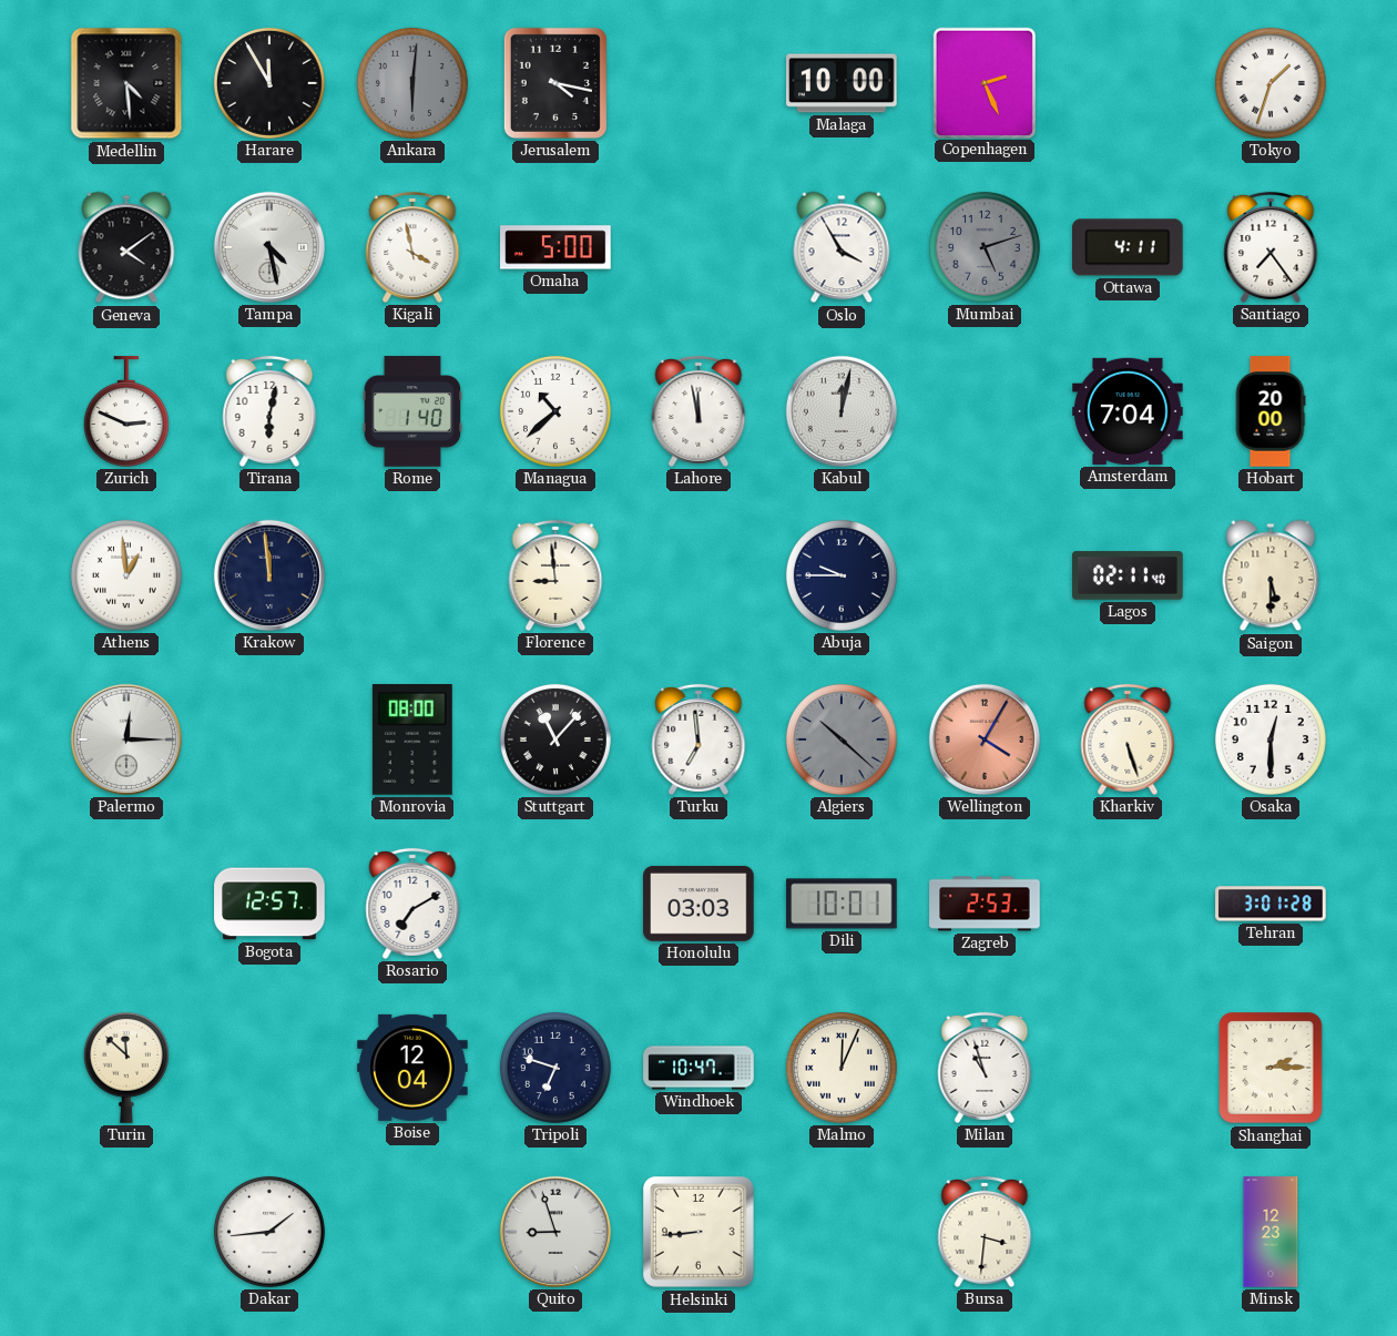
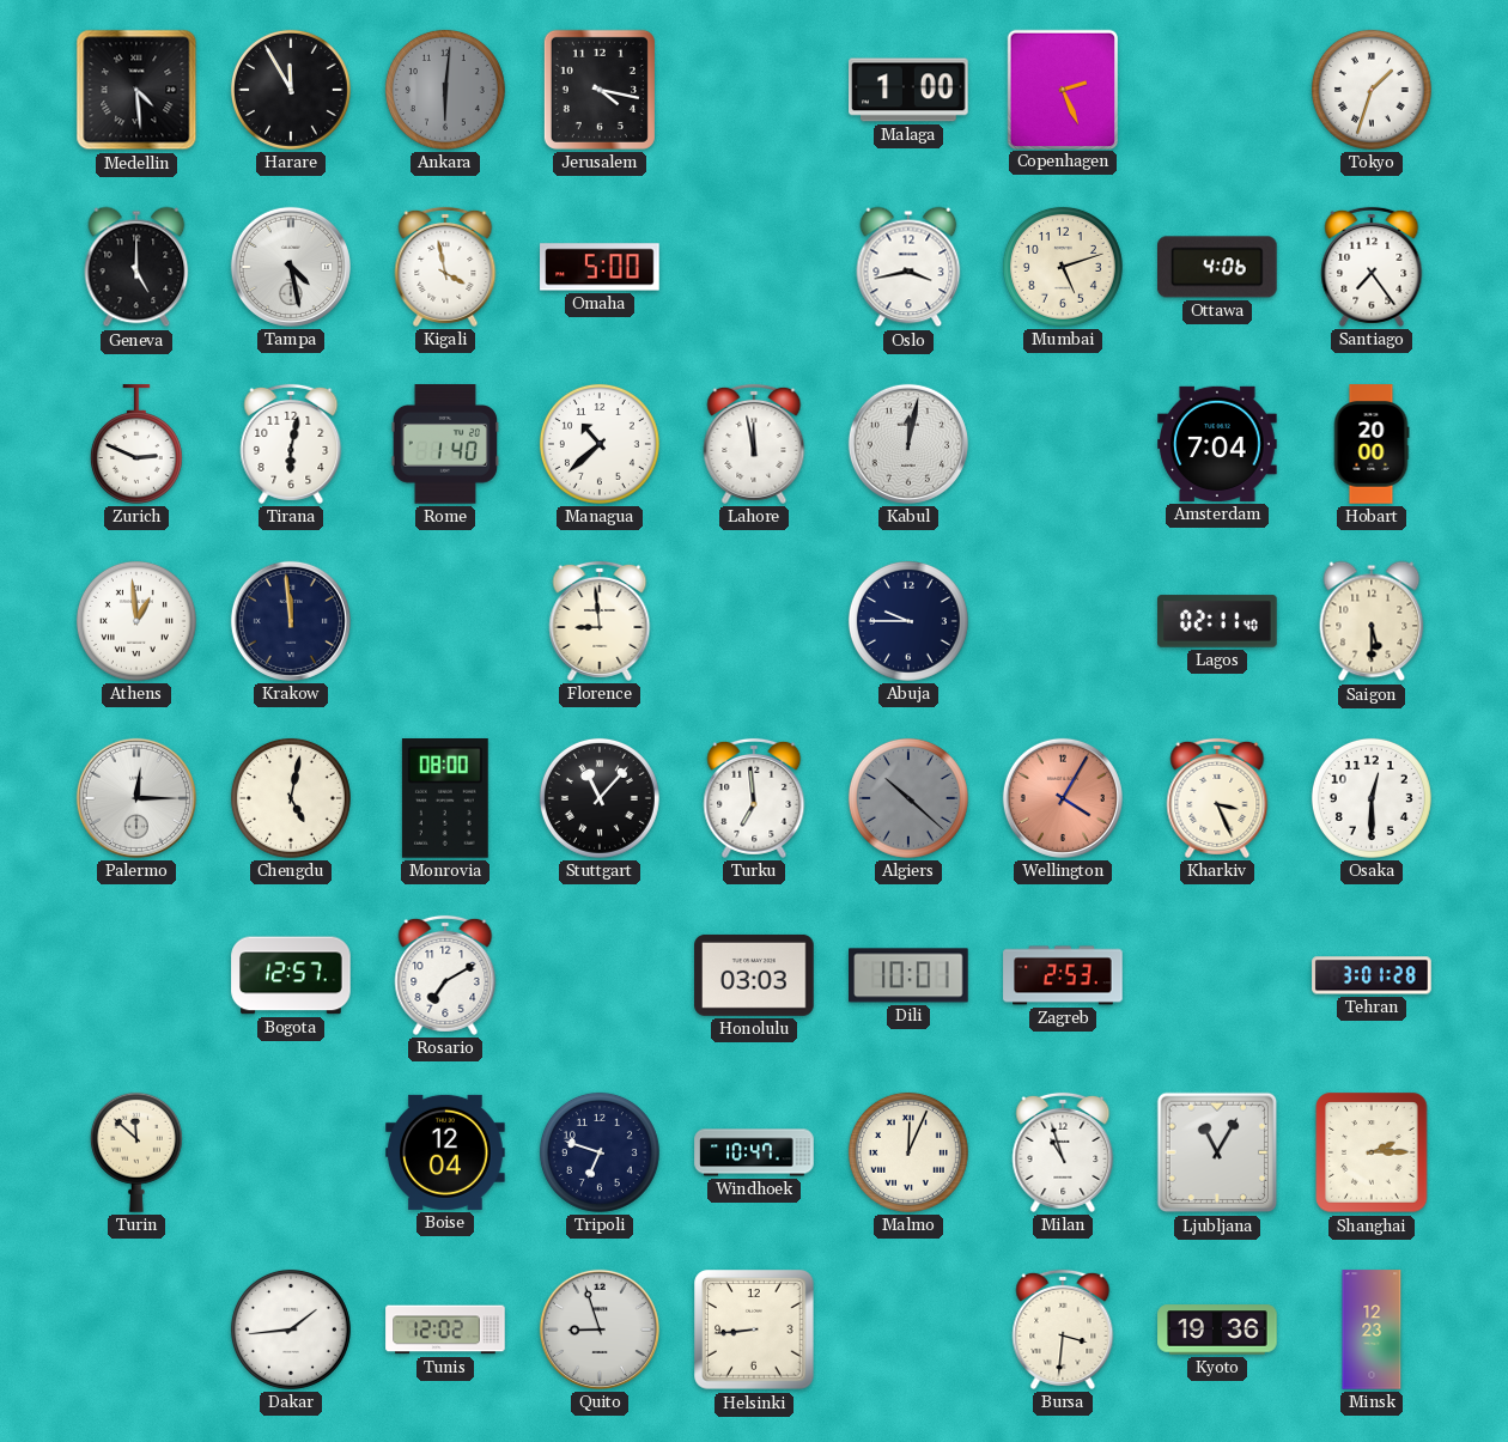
Malaga: 10:00 -> 1:00 (908, 90)
Geneva: 4:09 -> 5:00 (136, 267)
Oslo: 3:55 -> 3:43 (908, 267)
Mumbai dial: grey -> cream (1063, 267)
Ottawa: 4:11 -> 4:06 (1218, 267)
Chengdu: none -> 5:02 (291, 798)
Kharkiv: 5:27 -> 3:26 (1217, 798)
Ljubljana: none -> 11:05 (1217, 1152)
Tunis: none -> 12:02 (445, 1330)
Kyoto: none -> 19:36 (1217, 1330)
